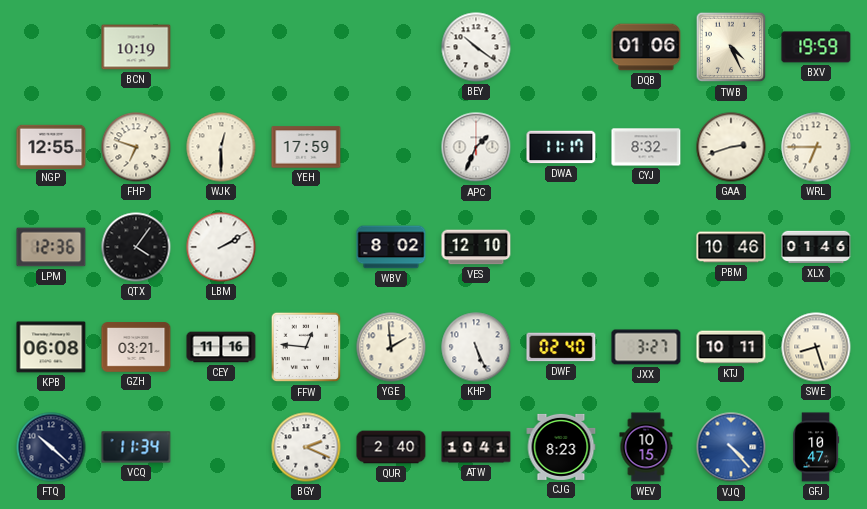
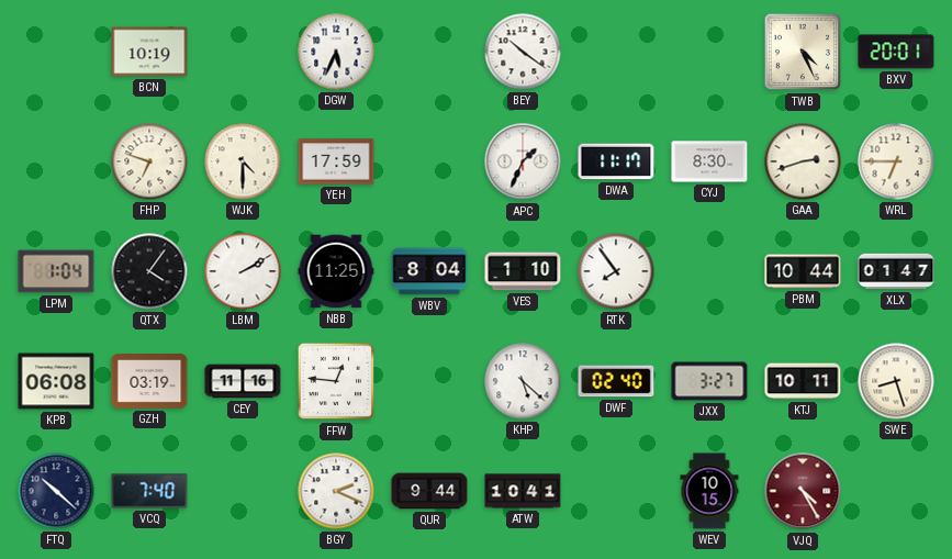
DGW: none -> 5:34 (336, 52)
DQB: 01:06 -> none (646, 47)
BXV: 19:59 -> 20:01 (896, 52)
NGP: 12:55 -> none (51, 146)
WJK: 12:30 -> 4:30 (243, 161)
CYJ: 8:32 -> 8:30 (709, 161)
LPM: 12:36 -> 1:04 (56, 271)
NBB: none -> 11:25 (336, 271)
WBV: 8:02 -> 8:04 (429, 271)
VES: 12:10 -> 1:10 (523, 271)
RTK: none -> 7:54 (616, 271)
PBM: 10:46 -> 10:44 (803, 271)
XLX: 01:46 -> 01:47 (896, 271)
GZH: 03:21 -> 03:19 (149, 381)
YGE: 1:59 -> none (391, 347)
KHP: 5:26 -> 5:22 (523, 381)
VCQ: 11:34 -> 7:40 (149, 491)
QUR: 2:40 -> 9:44 (429, 491)
CJG: 8:23 -> none (561, 447)
VJQ: 4:23 -> 4:25 (803, 491)
VJQ dial: blue -> burgundy (803, 491)
GFJ: 10:47 -> none (816, 447)
